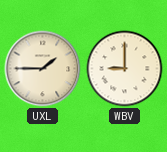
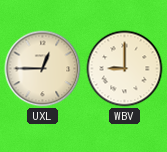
UXL: 1:45 -> 12:45 (43, 69)
